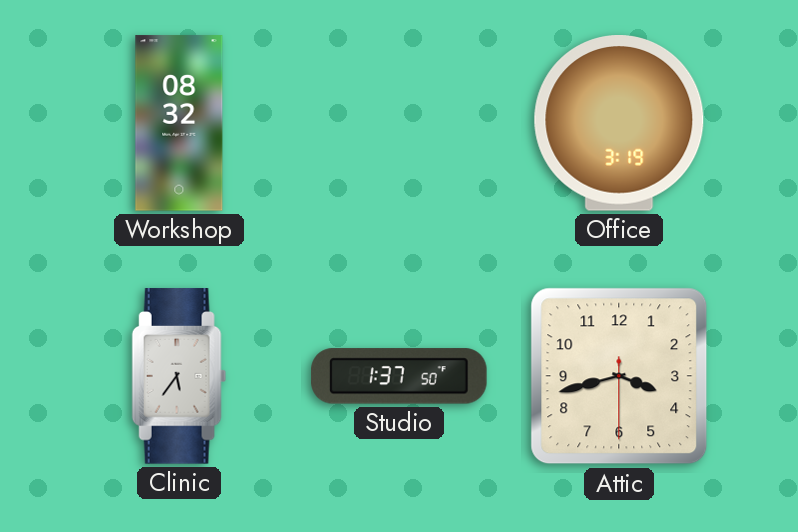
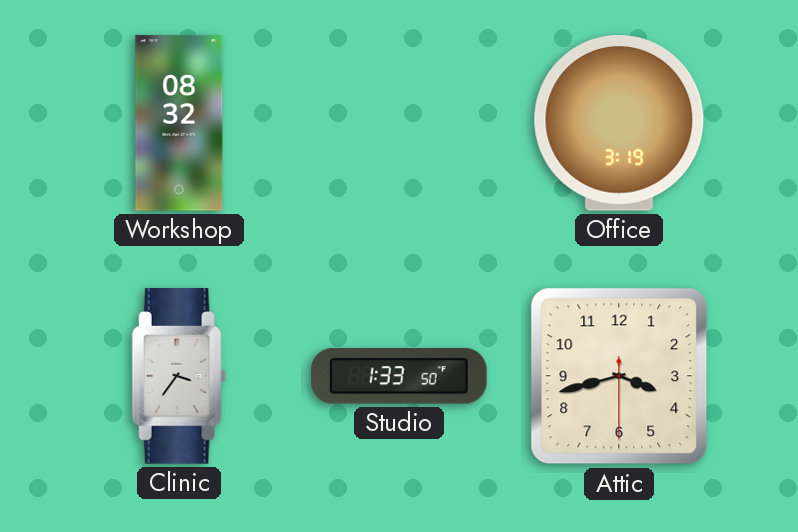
Clinic: 5:36 -> 3:36 (179, 376)
Studio: 1:37 -> 1:33 (399, 376)
